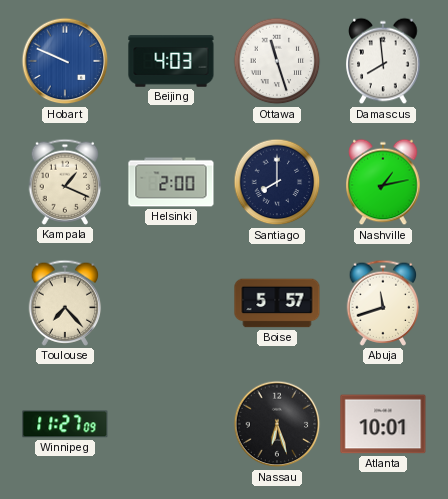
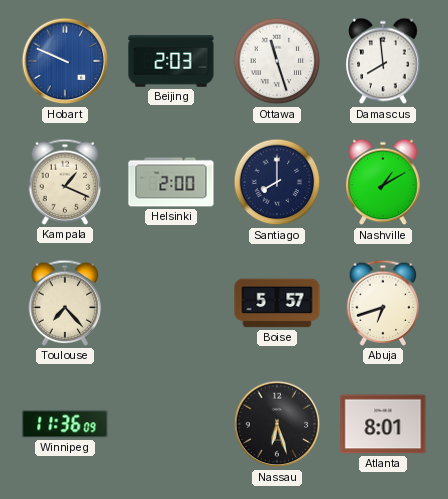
Beijing: 4:03 -> 2:03 (171, 61)
Nashville: 1:13 -> 1:10 (383, 182)
Abuja: 11:42 -> 6:42 (383, 303)
Winnipeg: 11:27 -> 11:36 (65, 424)
Atlanta: 10:01 -> 8:01 (383, 424)
